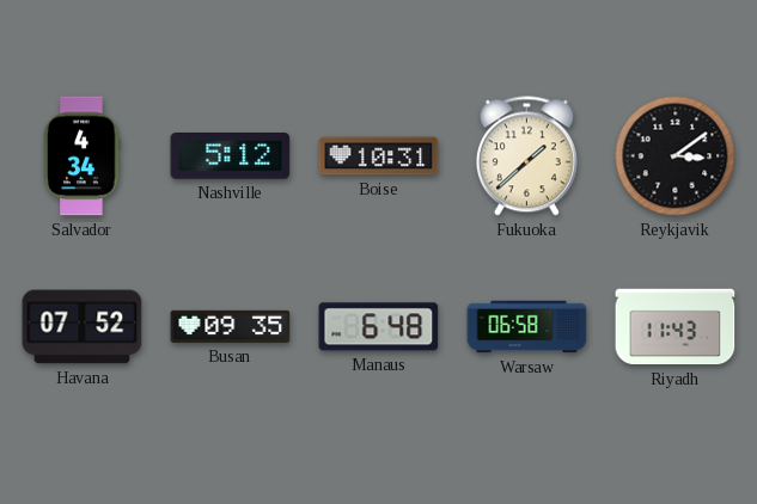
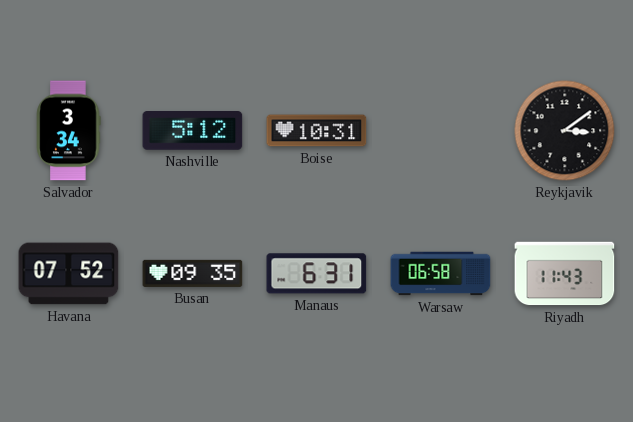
Salvador: 4:34 -> 3:34 (69, 131)
Fukuoka: 1:38 -> none (526, 156)
Manaus: 6:48 -> 6:31 (317, 274)
